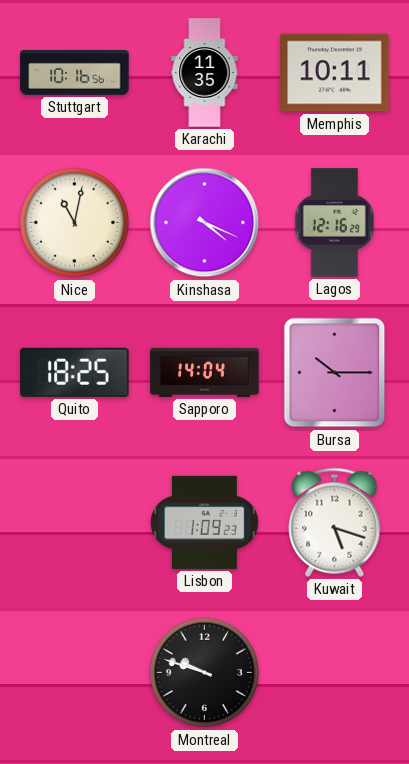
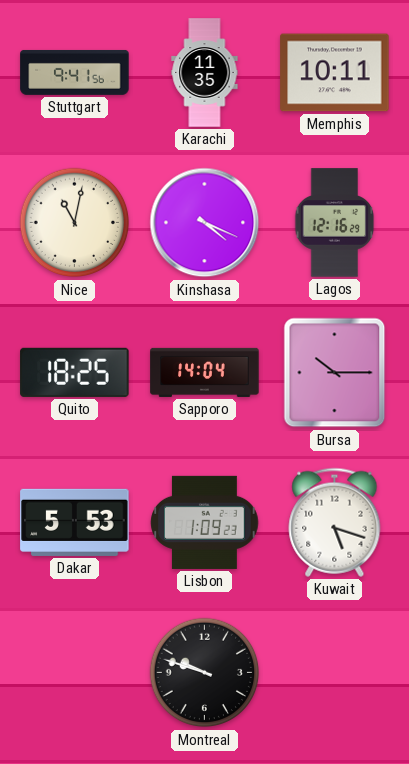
Stuttgart: 10:16 -> 9:41 (75, 72)
Dakar: none -> 5:53 (75, 522)
